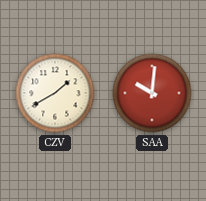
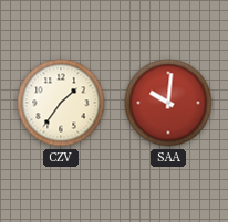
CZV: 1:40 -> 1:36 (61, 103)
